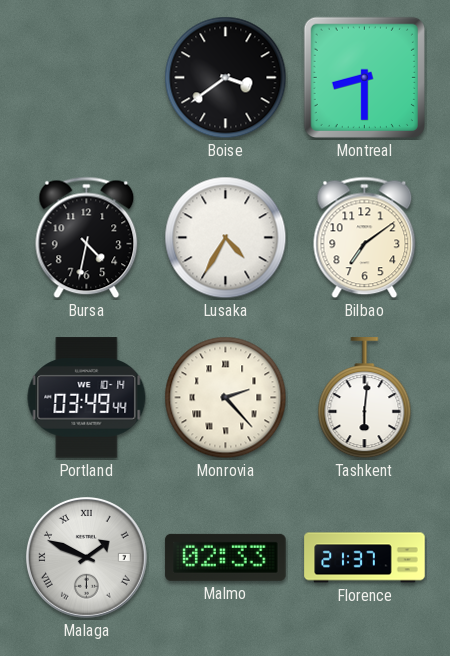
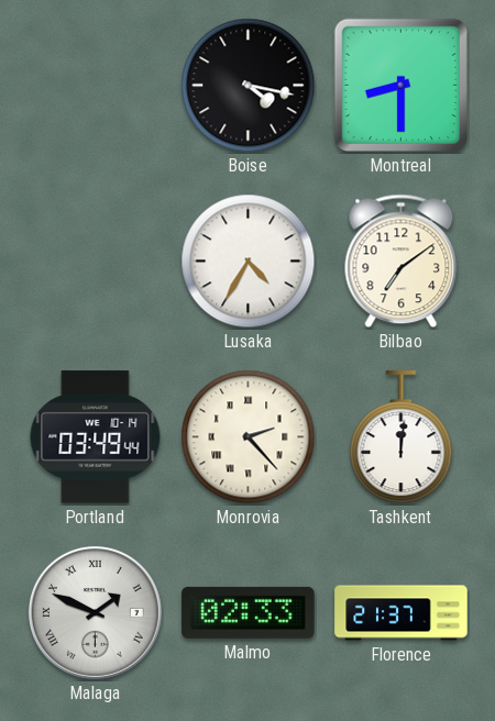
Boise: 3:39 -> 4:17 (249, 86)
Bursa: 4:32 -> none (87, 238)
Tashkent: 6:01 -> 12:01 (402, 437)
